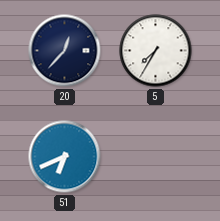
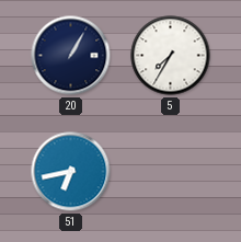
20: 12:37 -> 1:05 (71, 56)
51: 6:41 -> 6:43 (71, 172)
